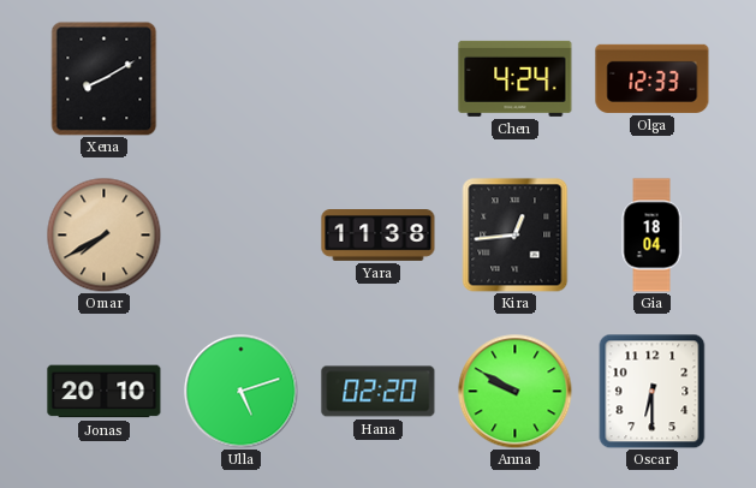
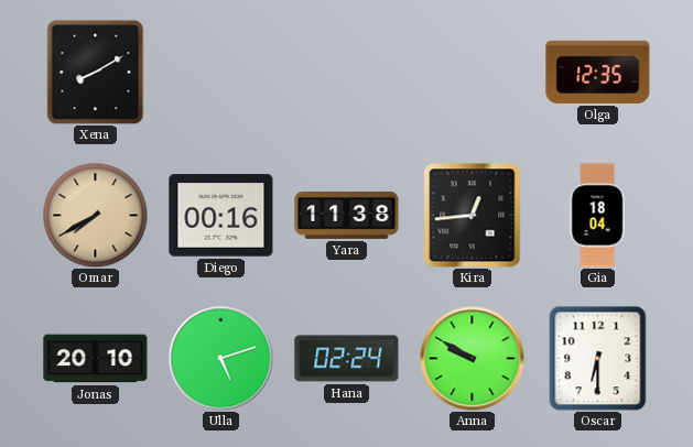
Chen: 4:24 -> none (516, 78)
Olga: 12:33 -> 12:35 (598, 72)
Diego: none -> 00:16 (221, 216)
Hana: 02:20 -> 02:24 (347, 359)
